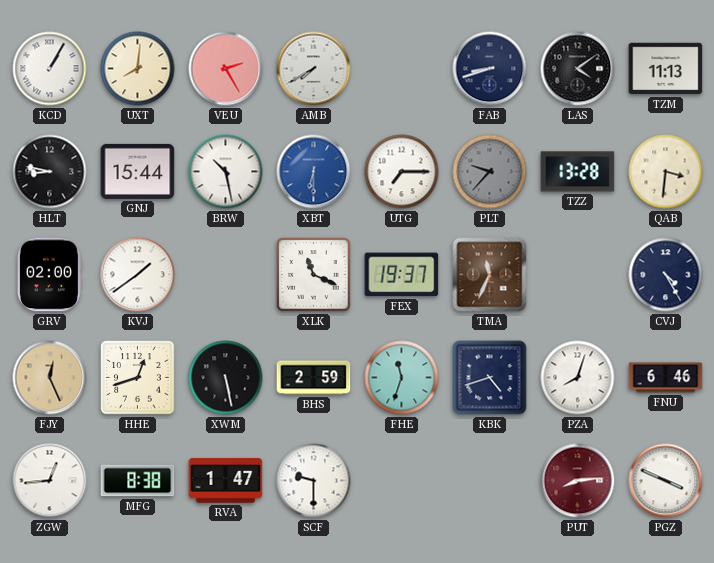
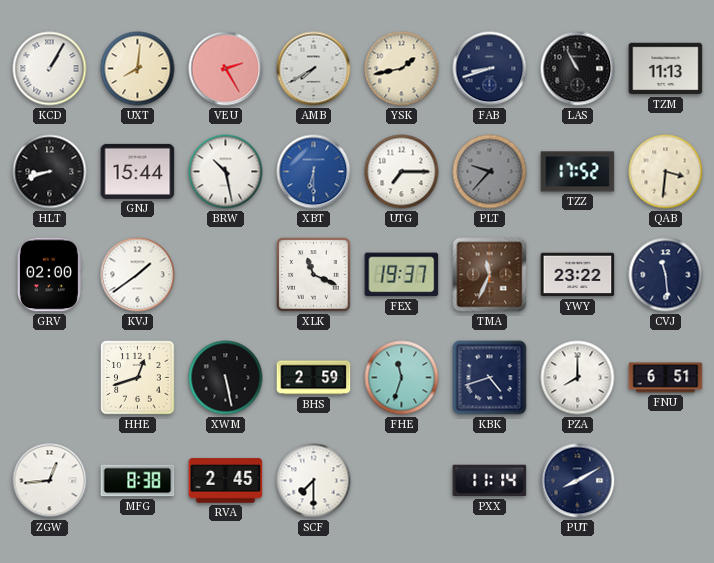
YSK: none -> 1:43 (402, 69)
LAS: 4:09 -> 10:55 (578, 69)
HLT: 8:47 -> 8:42 (50, 172)
TZZ: 13:28 -> 17:52 (578, 172)
YWY: none -> 23:22 (578, 275)
CVJ: 4:25 -> 11:29 (666, 275)
FJY: 12:26 -> none (50, 378)
PZA: 8:03 -> 8:00 (578, 378)
FNU: 6:46 -> 6:51 (666, 378)
RVA: 1:47 -> 2:45 (226, 481)
SCF: 9:30 -> 7:30 (314, 481)
PXX: none -> 11:14 (490, 481)
PUT: 8:14 -> 8:10 (578, 481)
PUT dial: burgundy -> navy (578, 481)
PGZ: 3:49 -> none (666, 481)
